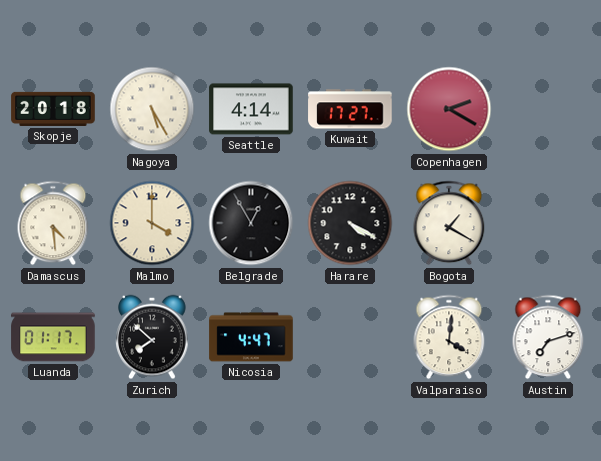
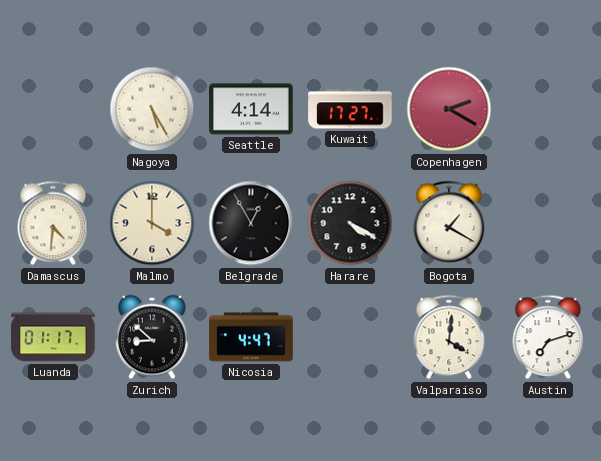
Skopje: 20:18 -> none (53, 109)
Damascus: 4:29 -> 4:31 (53, 223)
Zurich: 7:52 -> 8:52 (152, 337)
